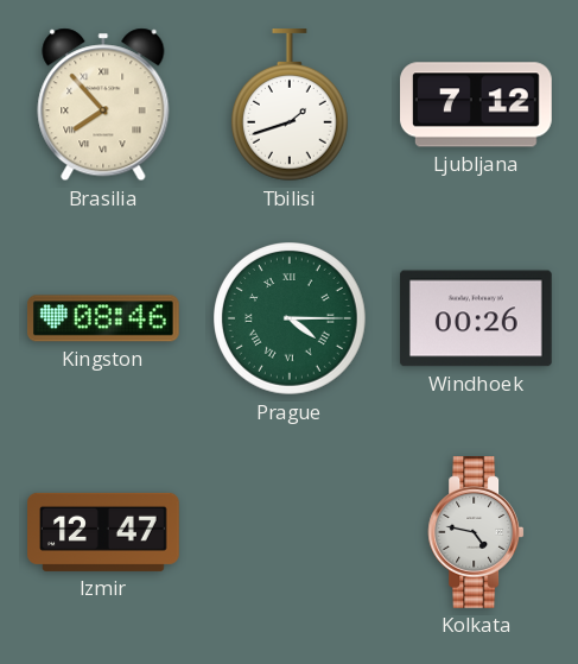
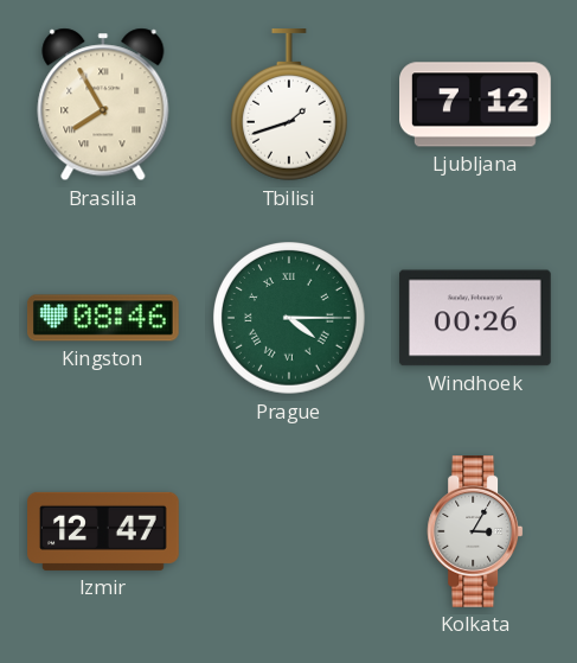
Brasilia: 7:53 -> 7:55 (103, 104)
Kolkata: 4:47 -> 3:05 (475, 533)
